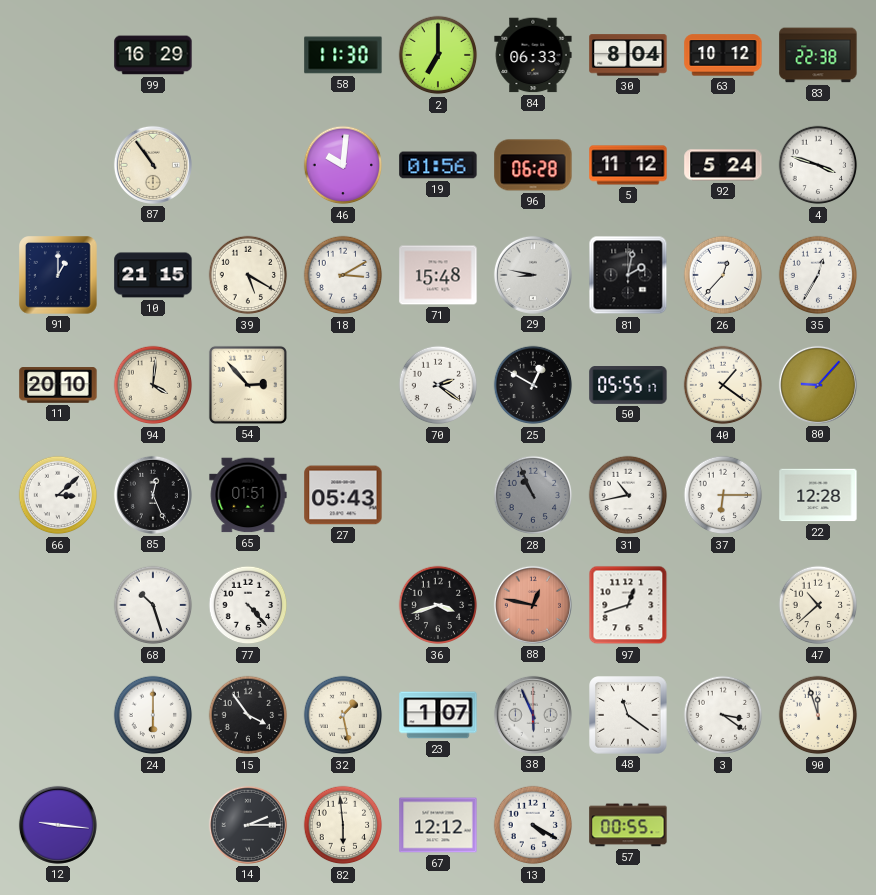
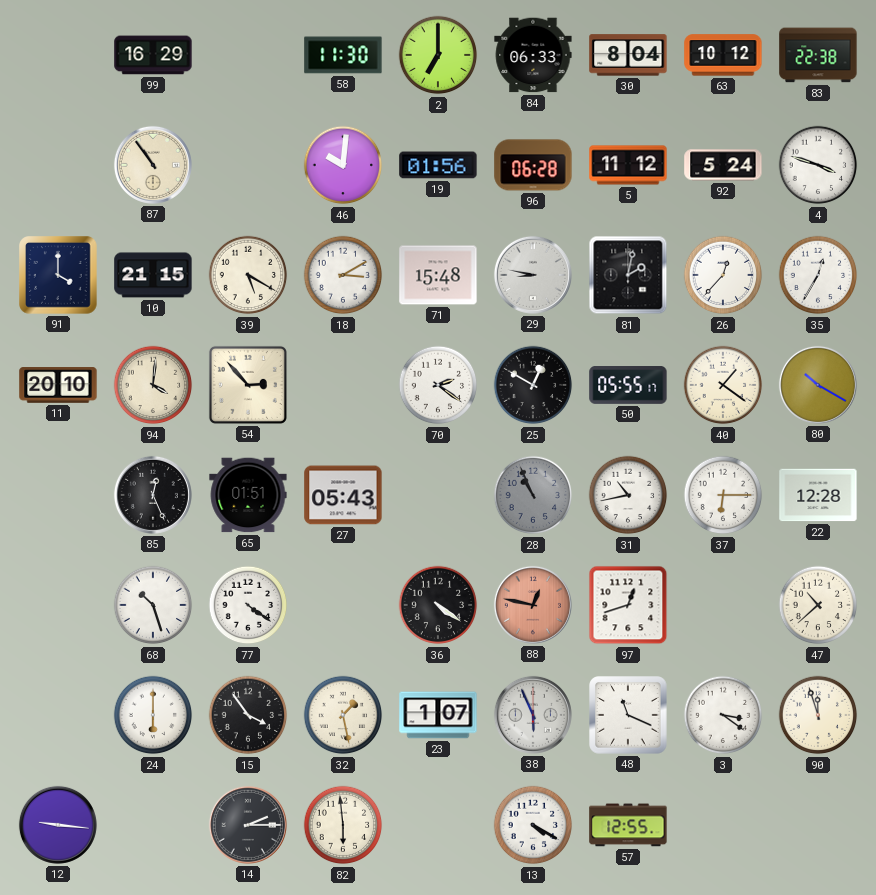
91: 1:00 -> 4:00 (58, 275)
80: 9:07 -> 10:20 (818, 385)
66: 3:08 -> none (58, 495)
77: 4:23 -> 4:21 (248, 605)
36: 3:42 -> 4:21 (438, 605)
48: 11:21 -> 11:19 (628, 715)
67: 12:12 -> none (438, 825)
57: 00:55 -> 12:55 (628, 825)
